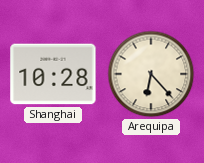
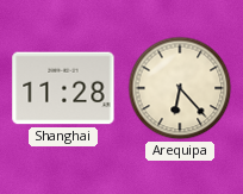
Shanghai: 10:28 -> 11:28 (63, 88)
